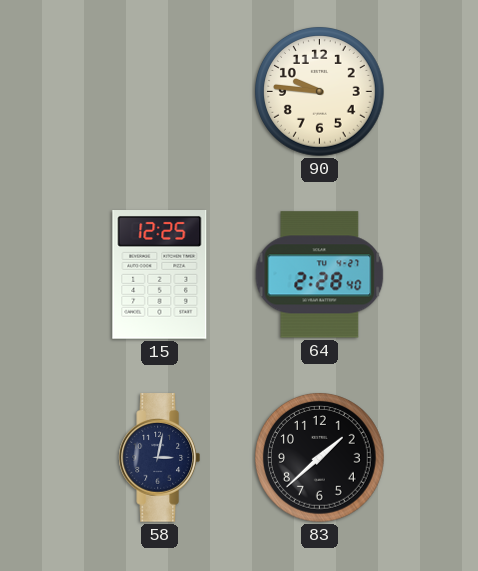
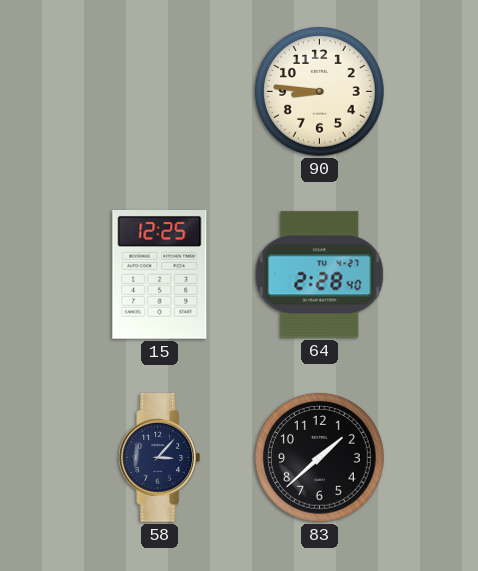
90: 9:46 -> 8:46 (320, 92)
58: 3:02 -> 3:07 (159, 458)
